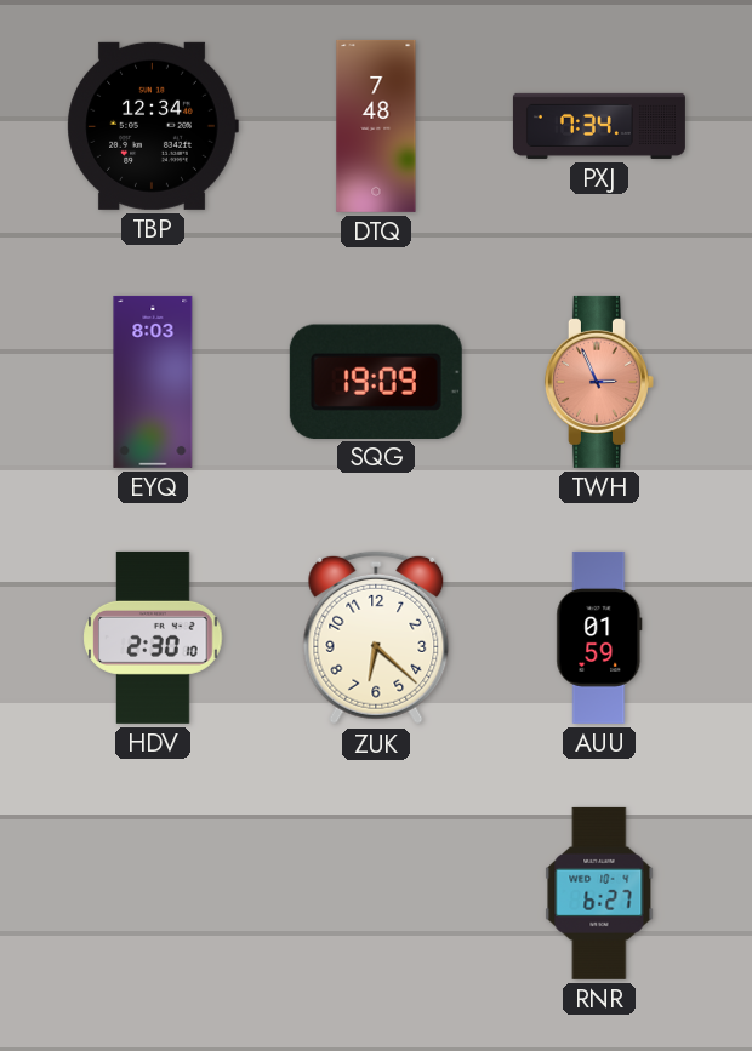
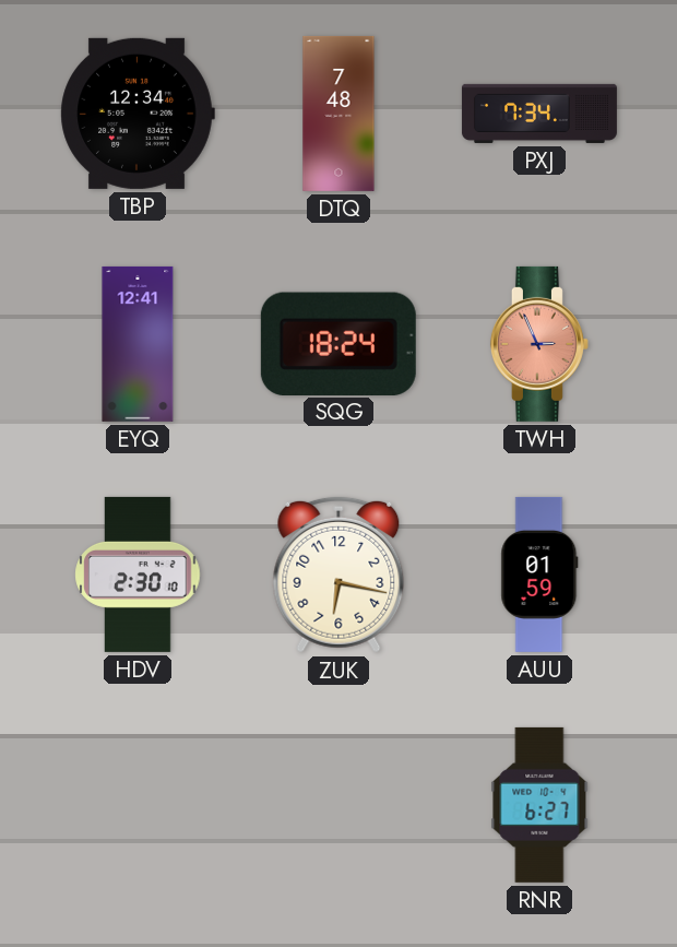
EYQ: 8:03 -> 12:41 (138, 344)
SQG: 19:09 -> 18:24 (339, 343)
ZUK: 6:22 -> 6:17 (339, 575)
